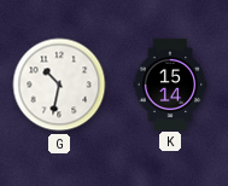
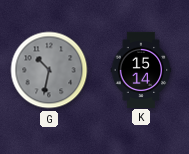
G dial: white -> grey (49, 70)
